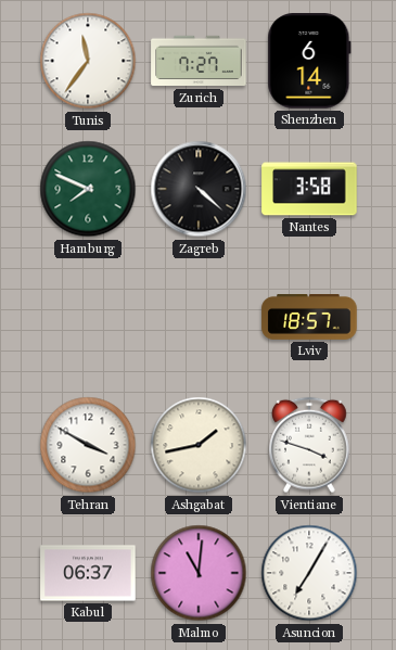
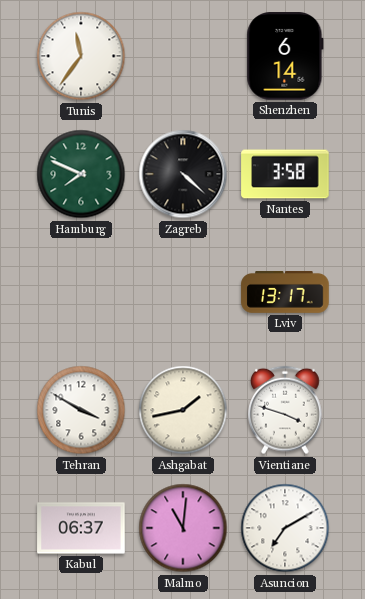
Zurich: 7:27 -> none (199, 61)
Lviv: 18:57 -> 13:17 (285, 293)
Asuncion: 7:05 -> 7:10 (285, 528)
